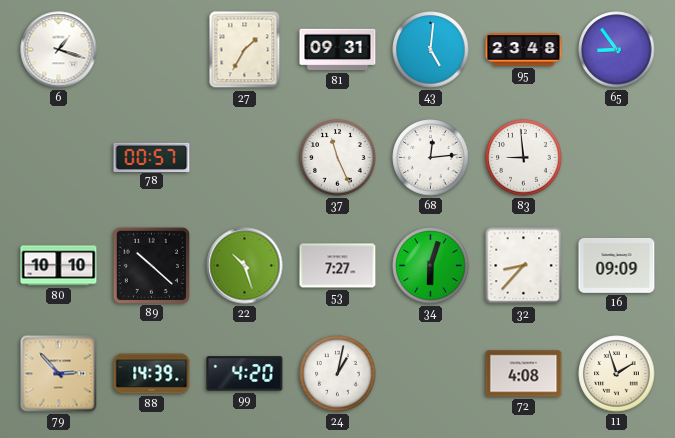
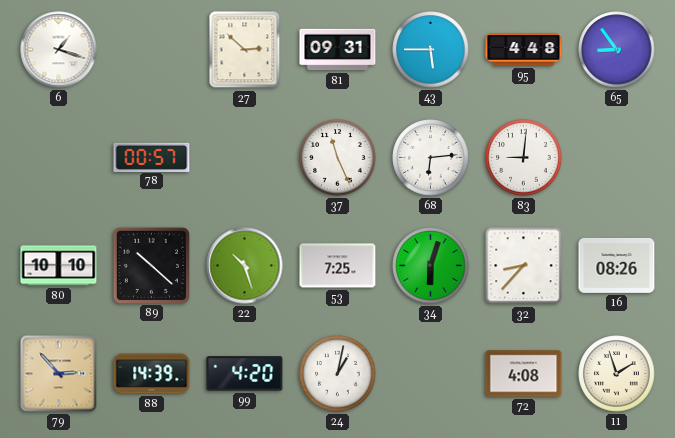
27: 1:35 -> 2:52 (245, 50)
43: 5:01 -> 5:45 (431, 50)
95: 23:48 -> 4:48 (524, 50)
68: 12:14 -> 6:14 (431, 158)
83: 8:59 -> 9:01 (524, 158)
53: 7:27 -> 7:25 (338, 266)
16: 09:09 -> 08:26 (617, 265)
